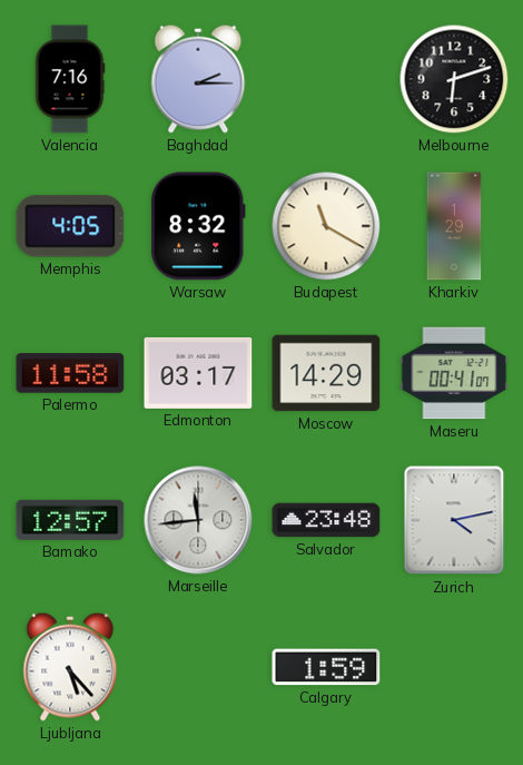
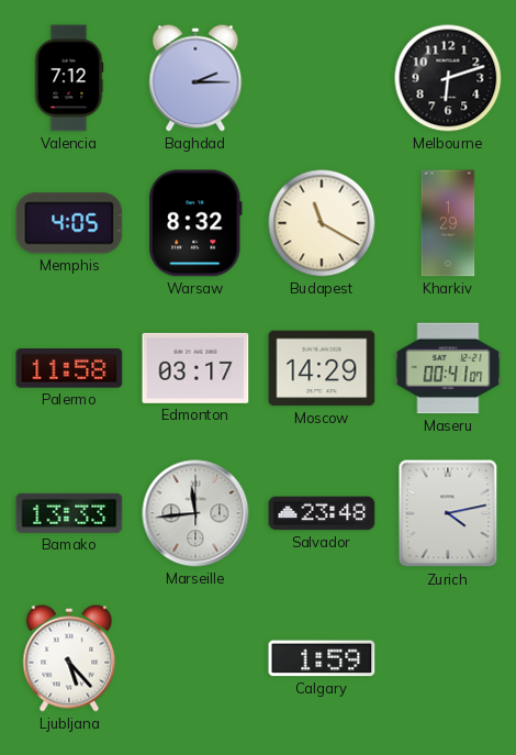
Valencia: 7:16 -> 7:12 (69, 78)
Bamako: 12:57 -> 13:33 (69, 513)
